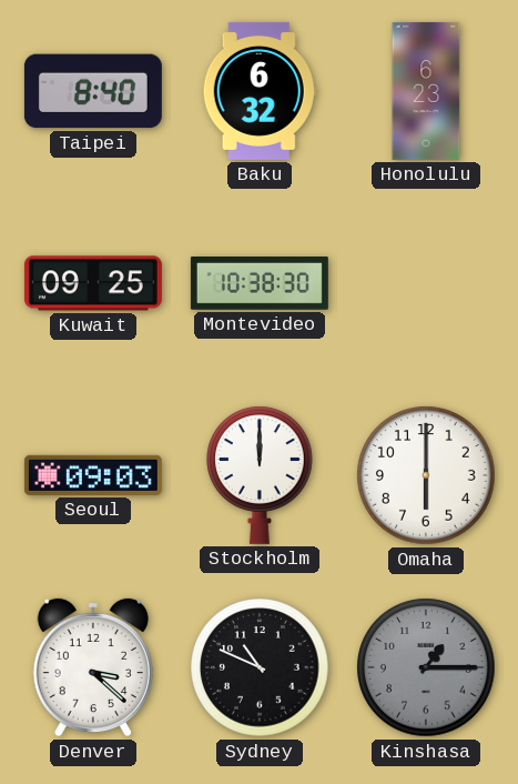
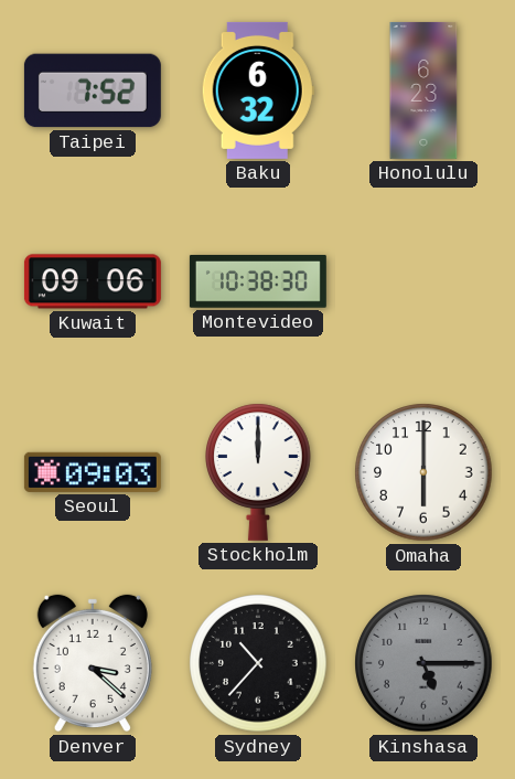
Taipei: 8:40 -> 7:52 (93, 90)
Kuwait: 09:25 -> 09:06 (93, 281)
Sydney: 10:49 -> 10:37 (258, 663)
Kinshasa: 1:15 -> 5:15 (423, 663)
